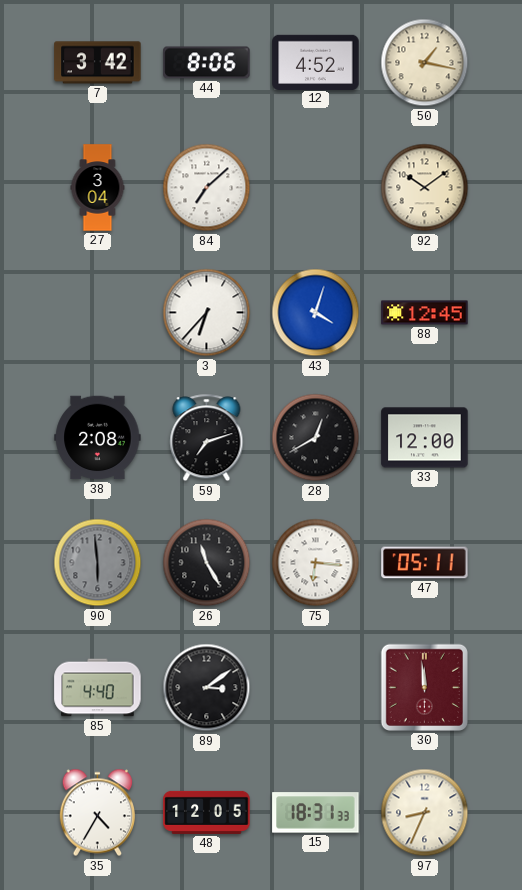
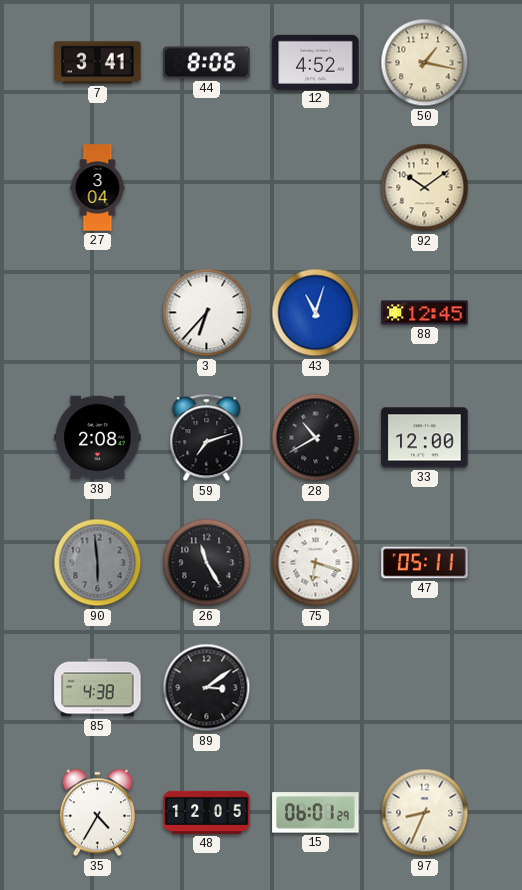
7: 3:42 -> 3:41 (98, 63)
84: 7:08 -> none (207, 188)
43: 4:03 -> 11:03 (316, 313)
28: 12:40 -> 10:40 (316, 438)
75: 6:16 -> 6:18 (316, 563)
85: 4:40 -> 4:38 (98, 688)
30: 11:59 -> none (424, 687)
15: 18:31 -> 06:01 (316, 813)
